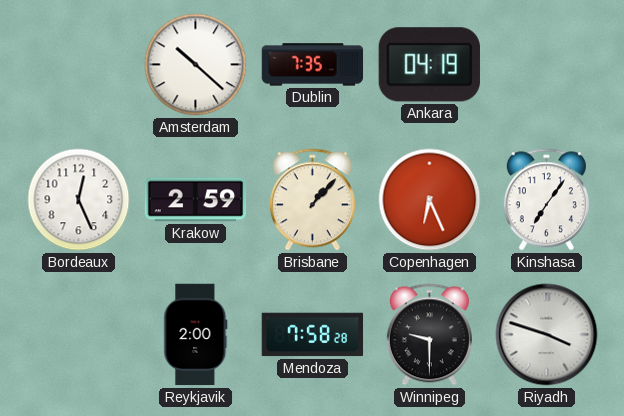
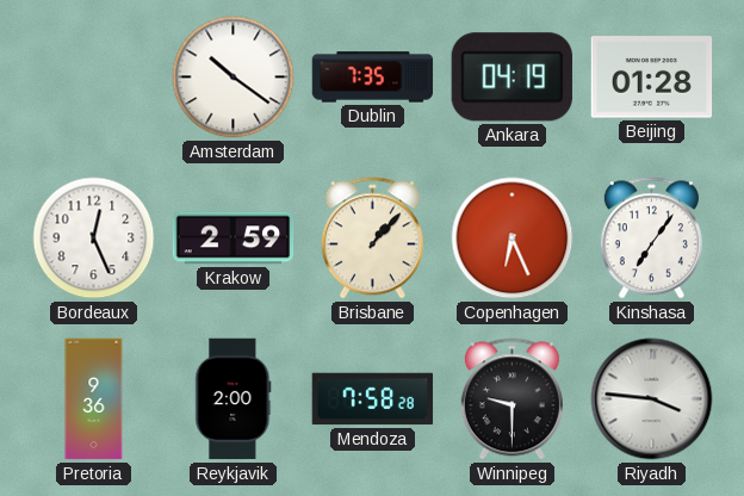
Amsterdam: 10:22 -> 10:21 (234, 77)
Beijing: none -> 01:28 (652, 77)
Pretoria: none -> 9:36 (94, 399)
Riyadh: 3:48 -> 3:46 (652, 399)
